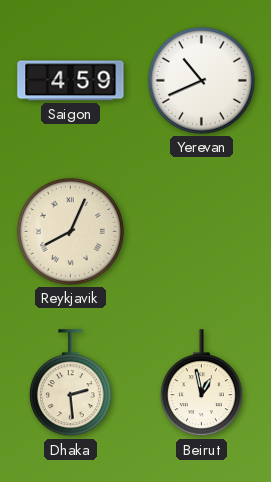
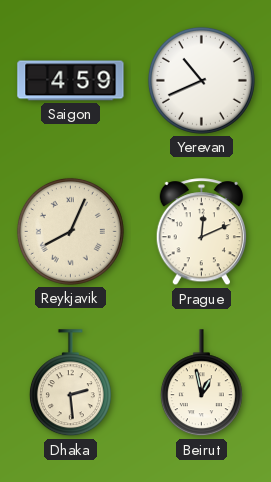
Prague: none -> 12:11 (201, 232)
